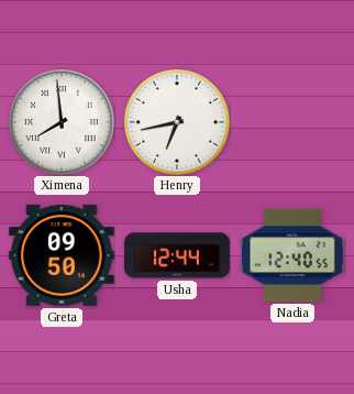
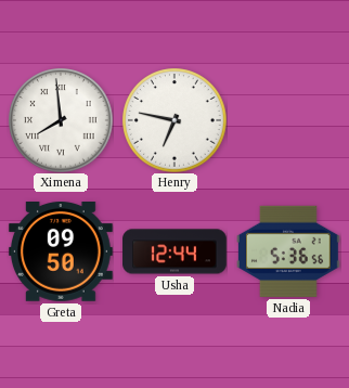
Henry: 6:43 -> 6:47 (174, 120)
Nadia: 12:40 -> 5:36 (289, 251)
